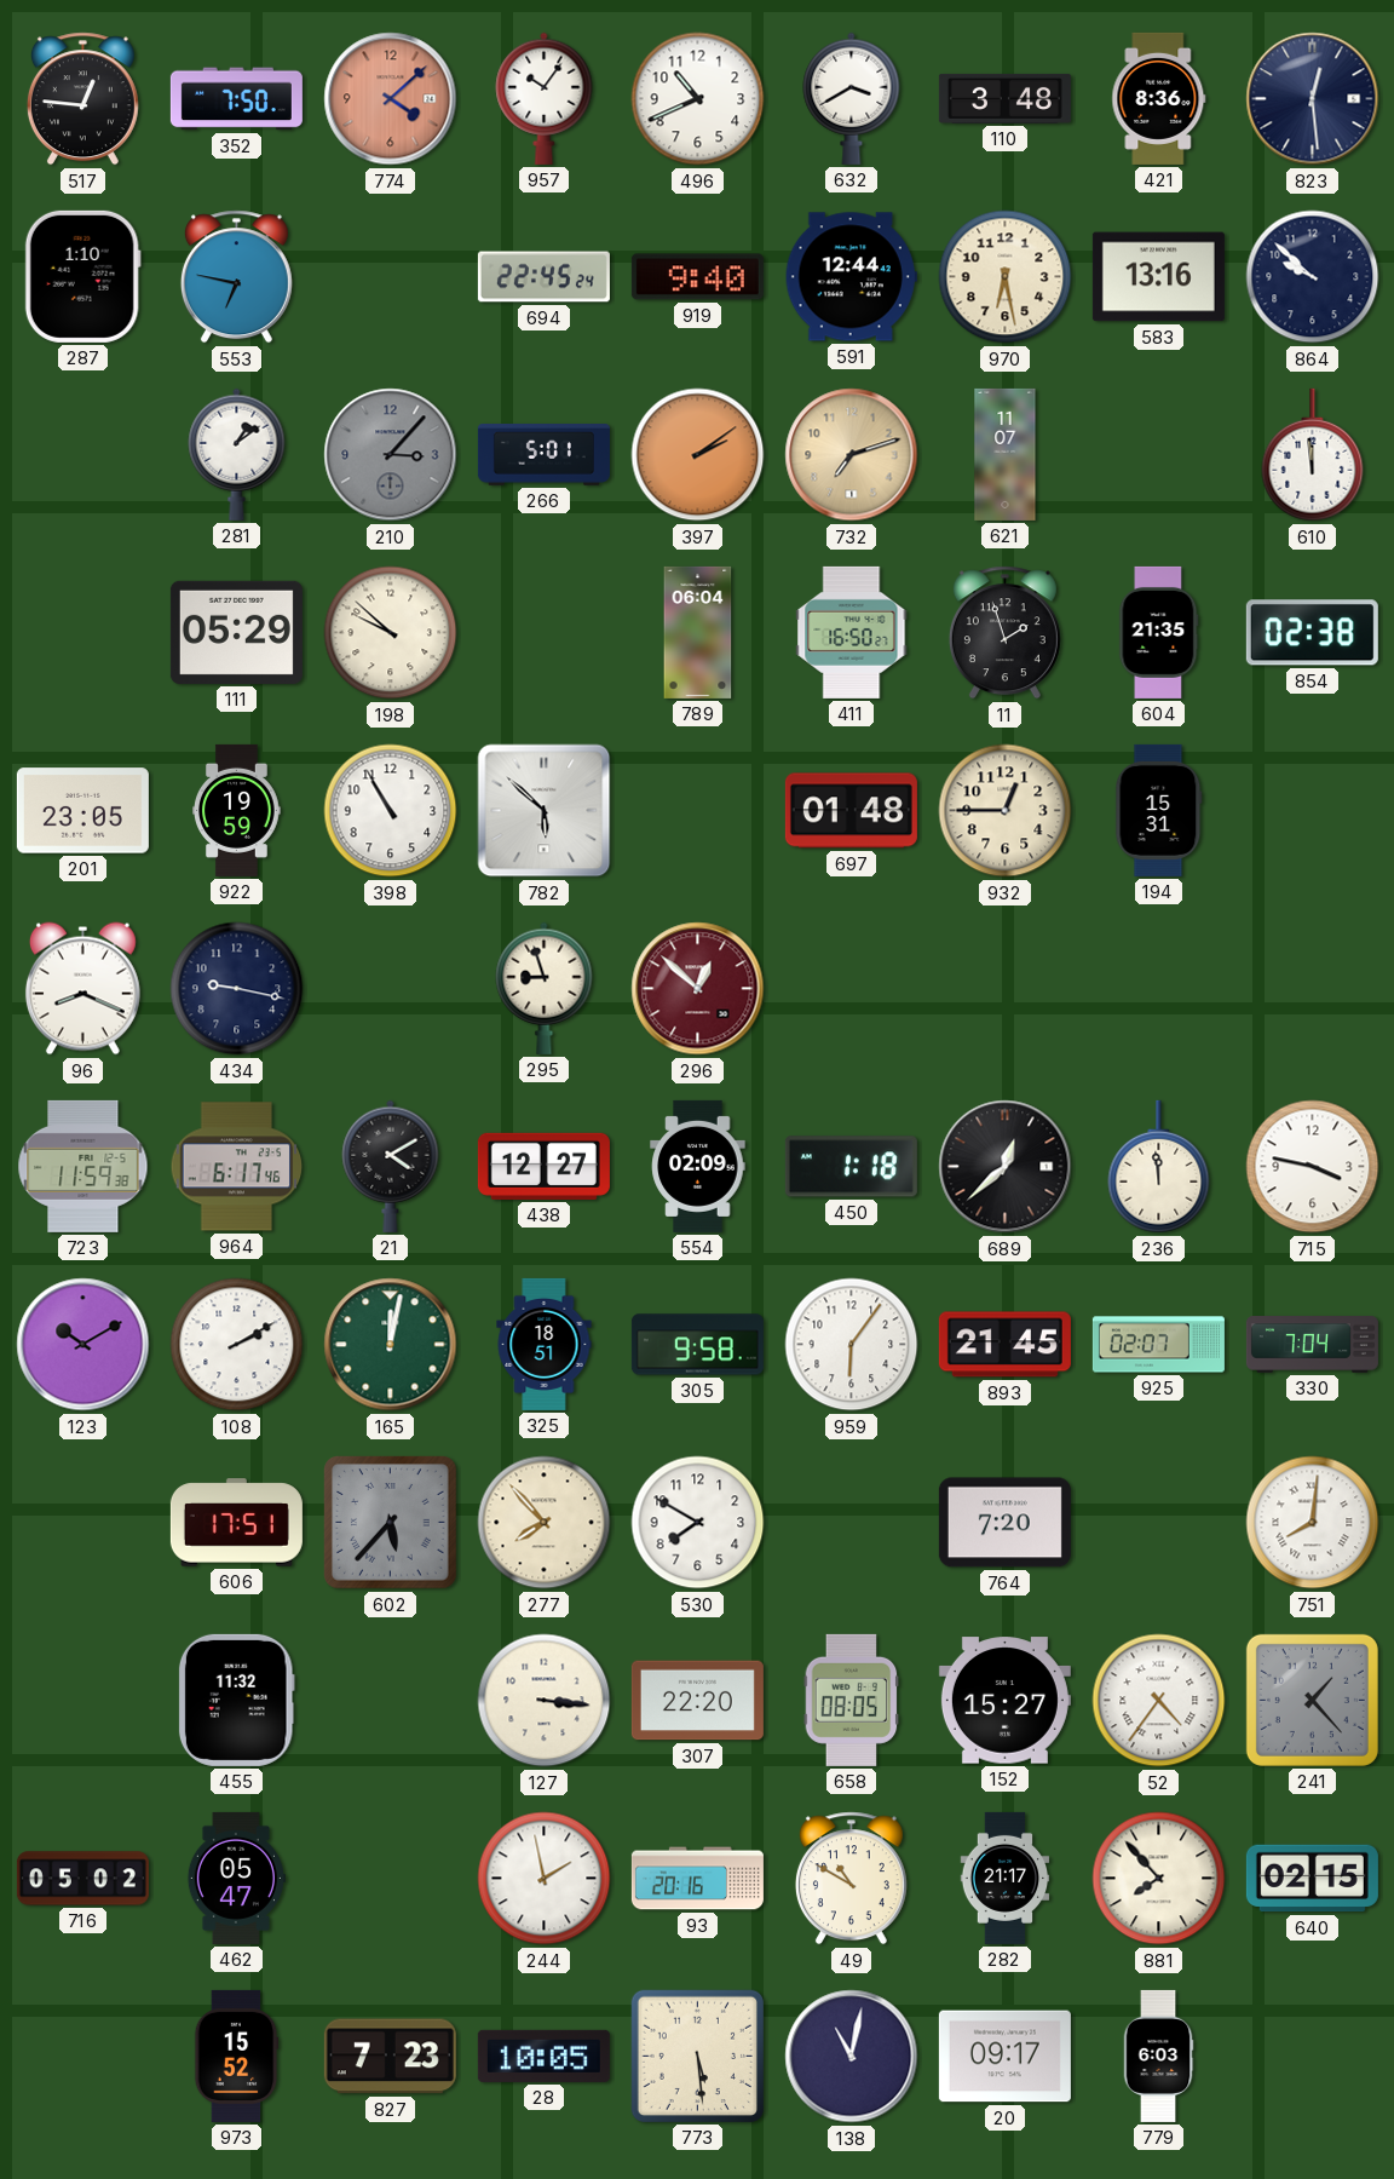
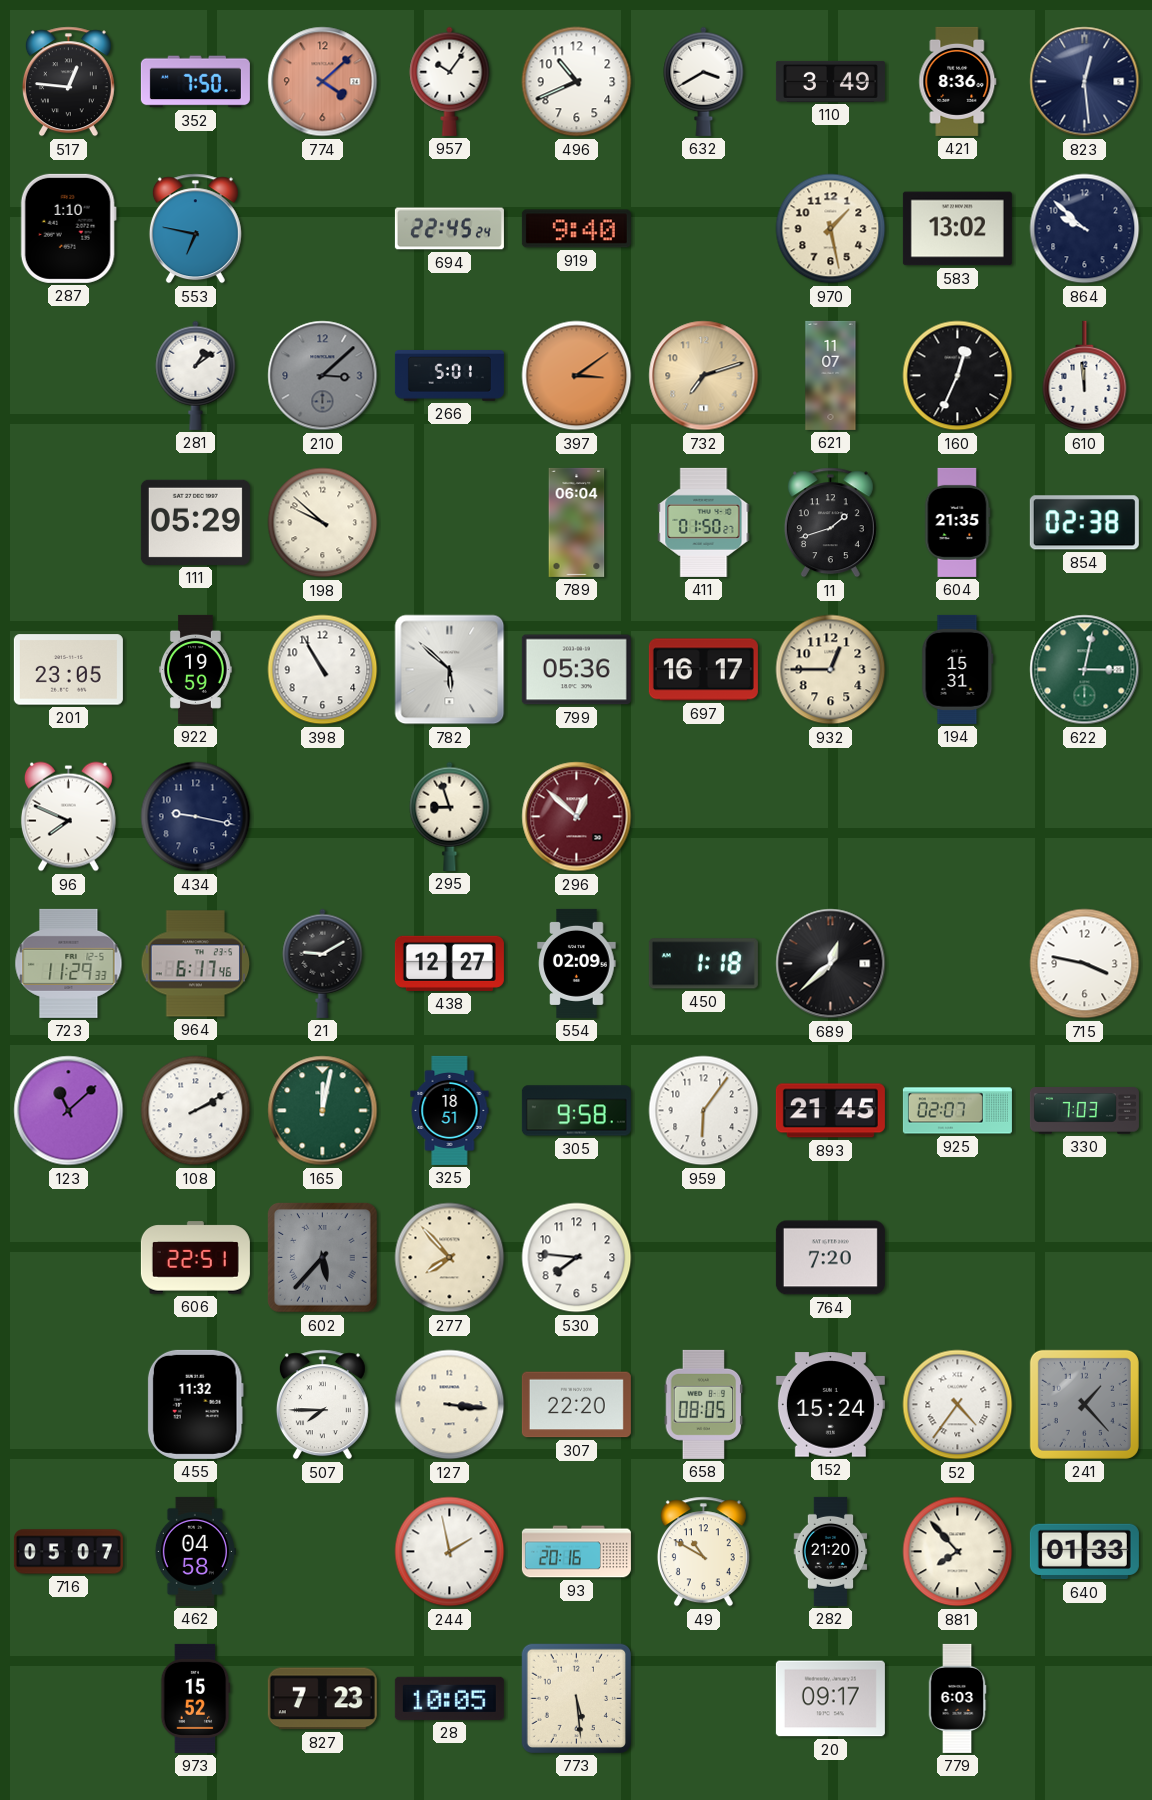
110: 3:48 -> 3:49 (830, 81)
591: 12:44 -> none (851, 277)
970: 6:28 -> 1:28 (831, 229)
583: 13:16 -> 13:02 (957, 229)
210: 3:07 -> 3:08 (323, 376)
397: 2:09 -> 3:09 (577, 376)
160: none -> 12:34 (958, 376)
411: 16:50 -> 01:50 (704, 522)
11: 1:57 -> 1:42 (830, 523)
799: none -> 05:36 (576, 670)
697: 01:48 -> 16:17 (703, 670)
622: none -> 3:02 (1085, 670)
96: 8:19 -> 7:49 (68, 817)
723: 11:59 -> 11:29 (69, 963)
21: 4:10 -> 9:10 (323, 963)
236: 11:59 -> none (1159, 1167)
123: 10:10 -> 11:08 (69, 1111)
330: 7:04 -> 7:03 (1084, 1111)
606: 17:51 -> 22:51 (195, 1258)
530: 7:50 -> 7:46 (577, 1258)
751: 8:01 -> none (1313, 1523)
507: none -> 7:45 (322, 1405)
152: 15:27 -> 15:24 (830, 1405)
716: 05:02 -> 05:07 (68, 1552)
462: 05:47 -> 04:58 (195, 1551)
282: 21:17 -> 21:20 (831, 1551)
640: 02:15 -> 01:33 (1084, 1552)
138: 11:02 -> none (852, 2057)
